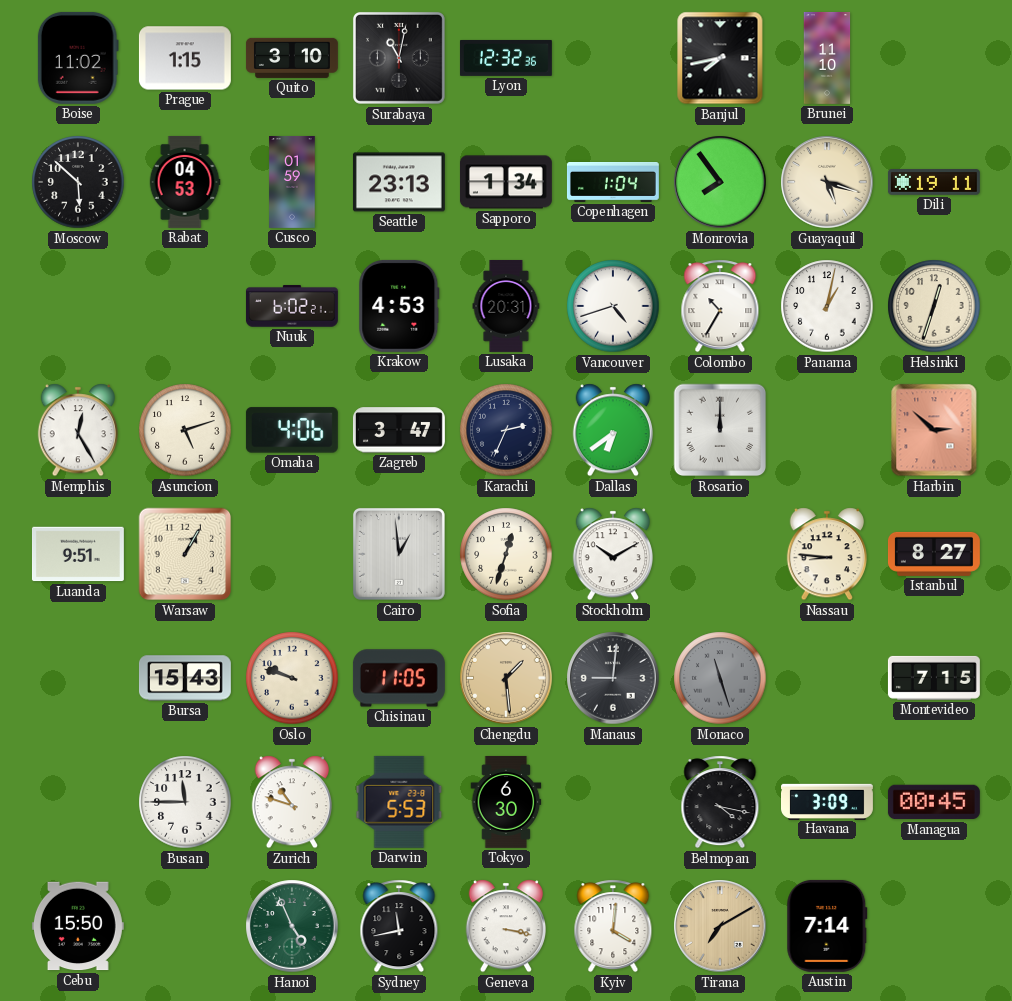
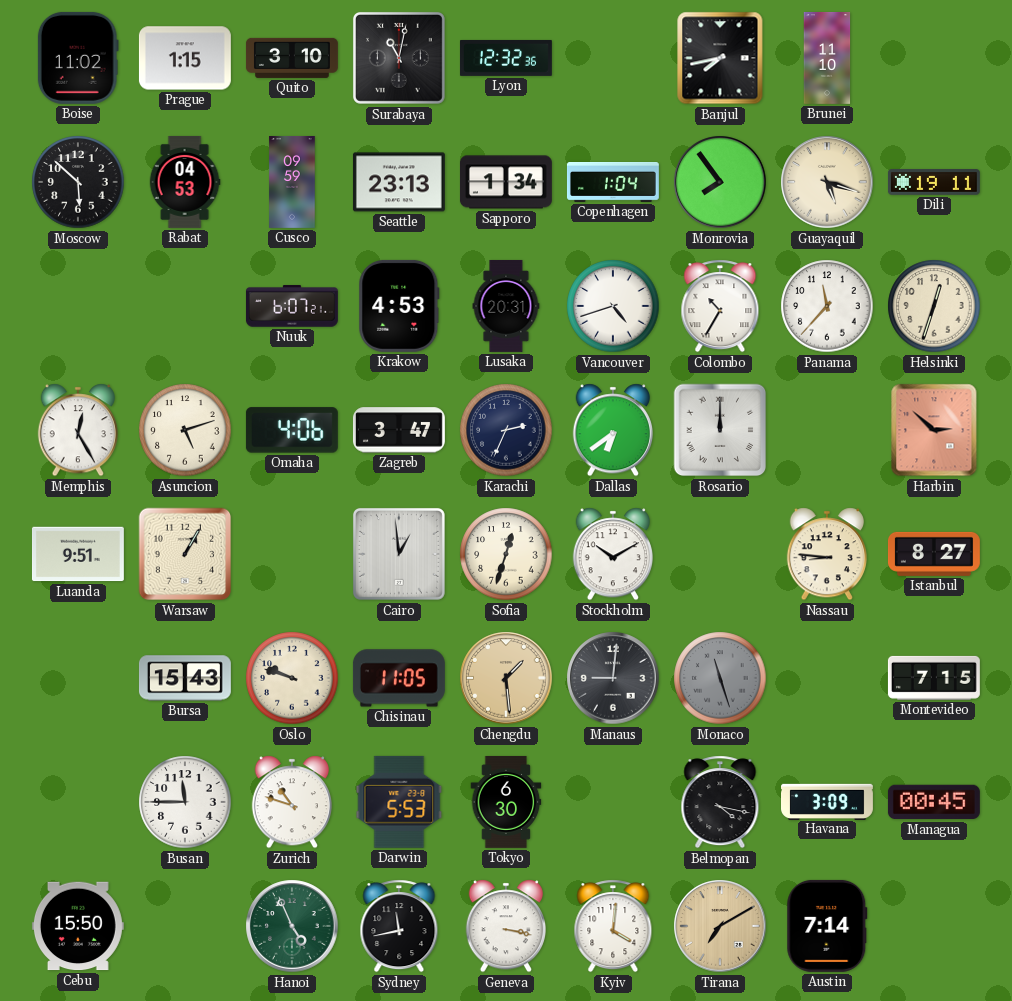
Cusco: 01:59 -> 09:59 (292, 183)
Nuuk: 6:02 -> 6:07 (292, 306)
Panama: 1:02 -> 11:37 (827, 306)
